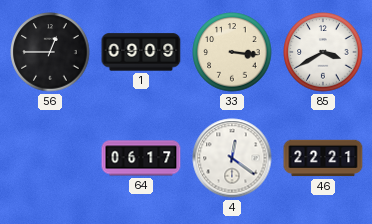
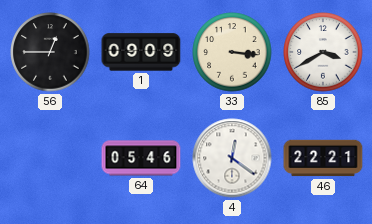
64: 06:17 -> 05:46 (141, 158)
